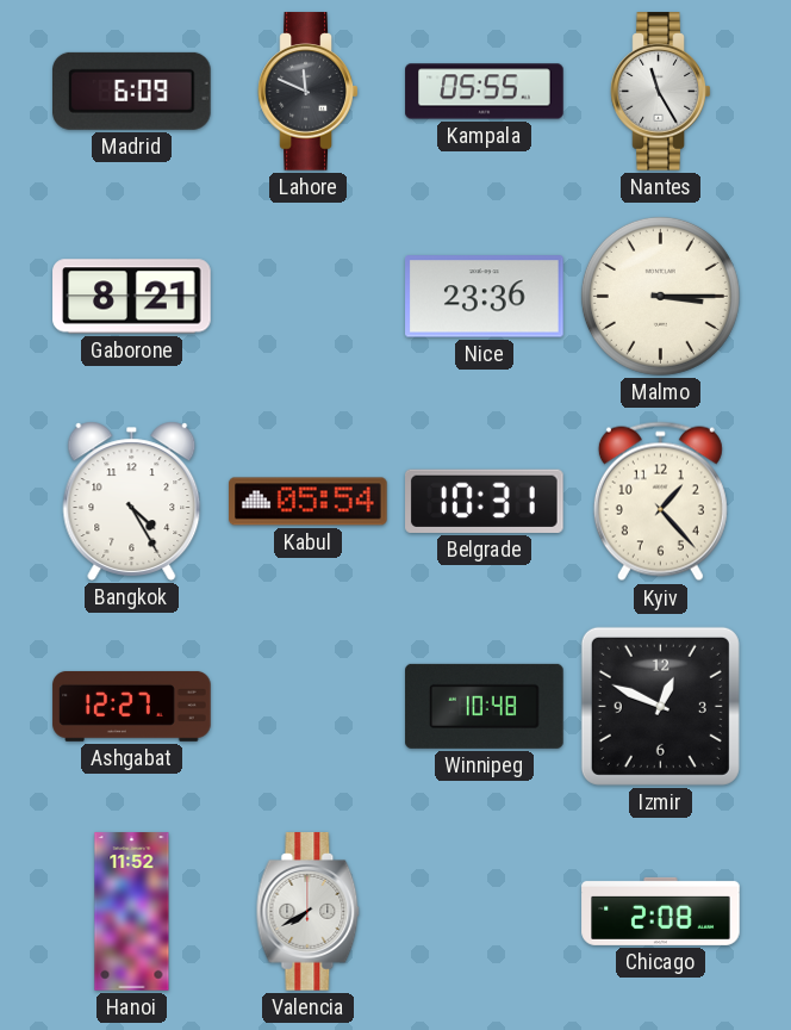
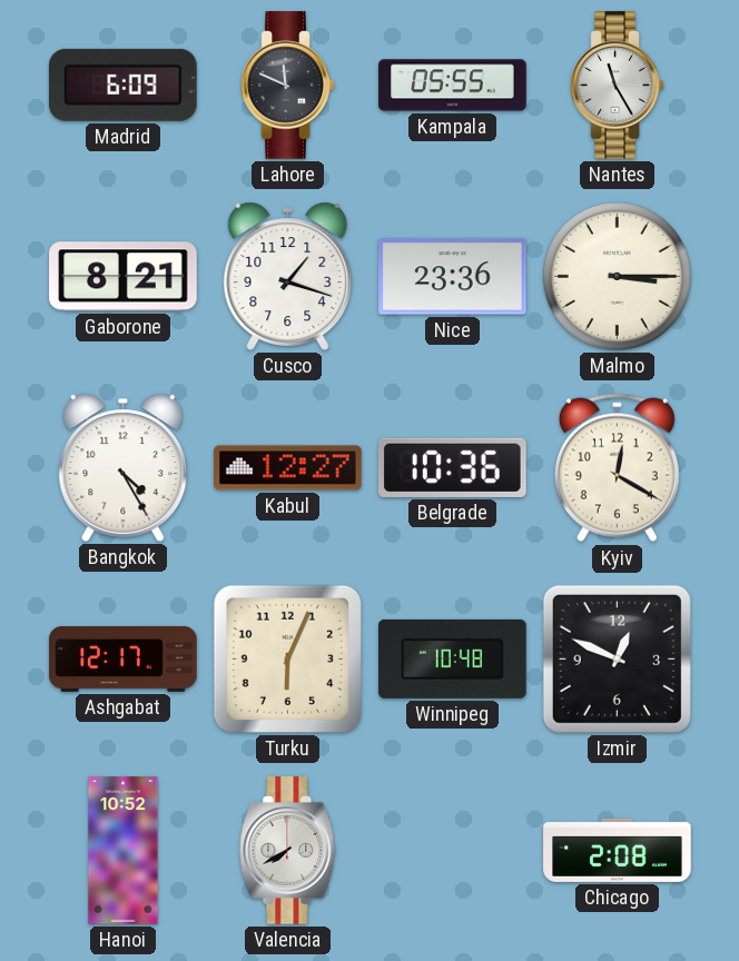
Cusco: none -> 1:18 (288, 276)
Kabul: 05:54 -> 12:27 (288, 468)
Belgrade: 10:31 -> 10:36 (453, 467)
Kyiv: 1:23 -> 12:20 (617, 468)
Ashgabat: 12:27 -> 12:17 (124, 658)
Turku: none -> 6:04 (287, 658)
Hanoi: 11:52 -> 10:52 (124, 851)
